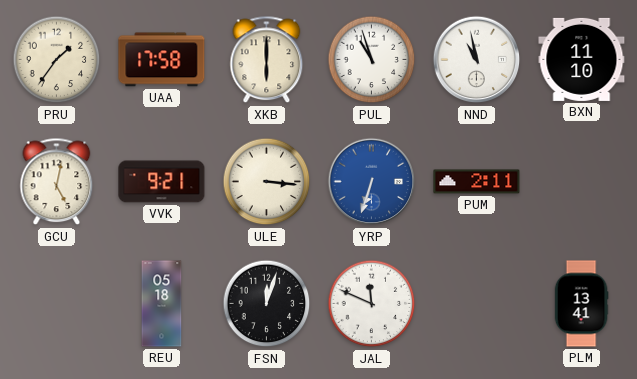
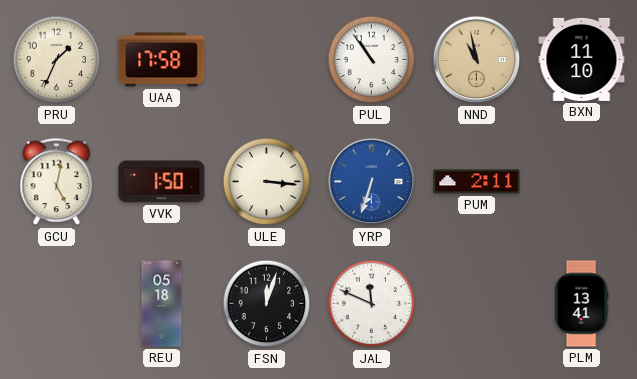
PRU: 1:36 -> 1:34 (57, 60)
XKB: 6:00 -> none (267, 60)
PUL: 10:57 -> 10:54 (372, 60)
NND dial: white -> champagne (477, 60)
VVK: 9:21 -> 1:50 (162, 182)
